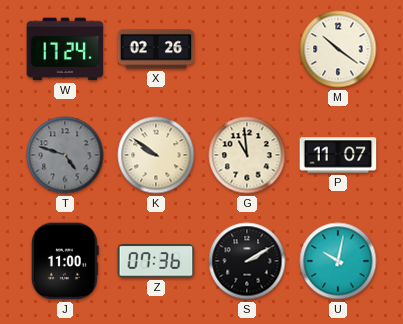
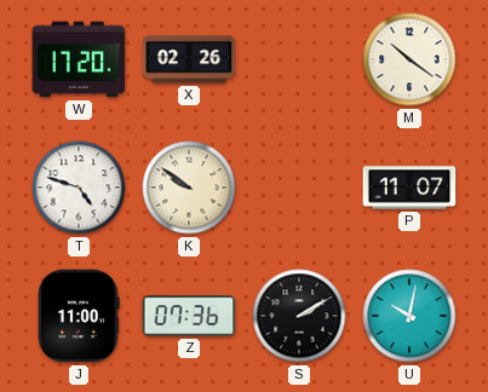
W: 17:24 -> 17:20 (79, 59)
T dial: grey -> white (79, 188)
G: 10:59 -> none (247, 155)
